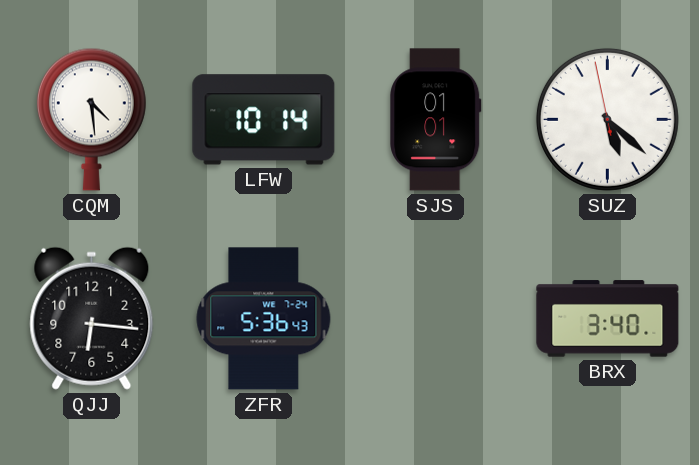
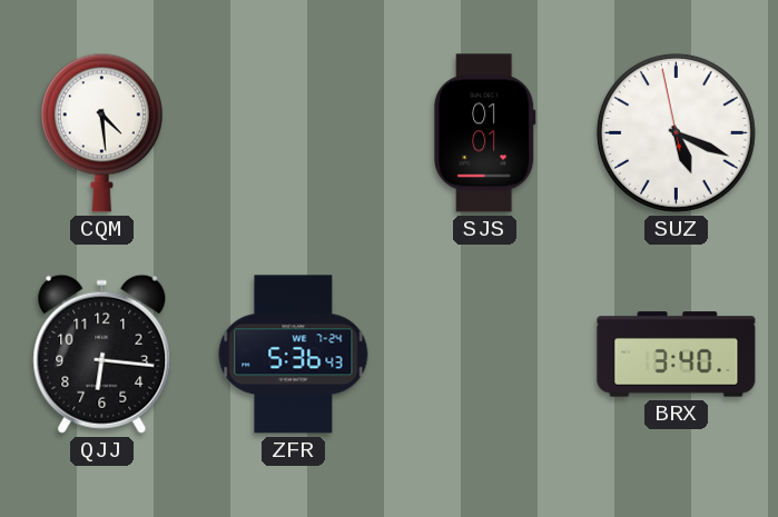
LFW: 10:14 -> none (264, 120)
SUZ: 5:21 -> 5:18 (676, 132)
